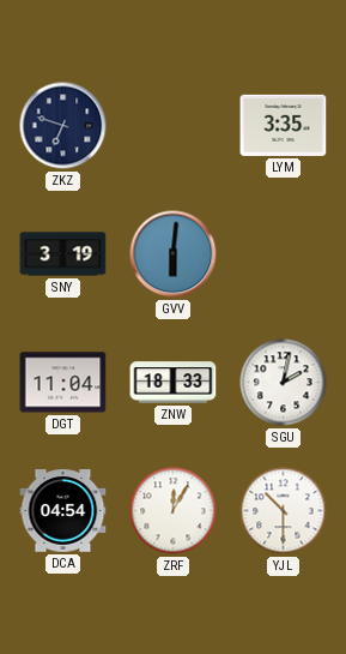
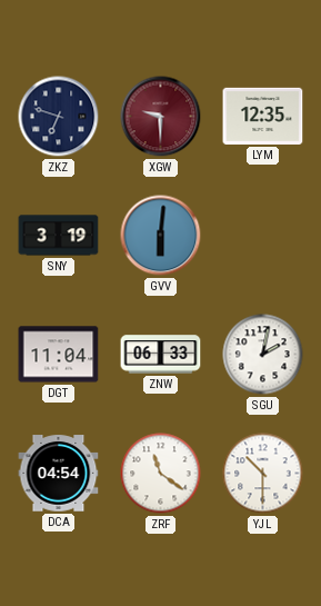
XGW: none -> 9:30 (161, 117)
LYM: 3:35 -> 12:35 (263, 116)
ZNW: 18:33 -> 06:33 (161, 355)
ZRF: 12:05 -> 11:21 (161, 474)
